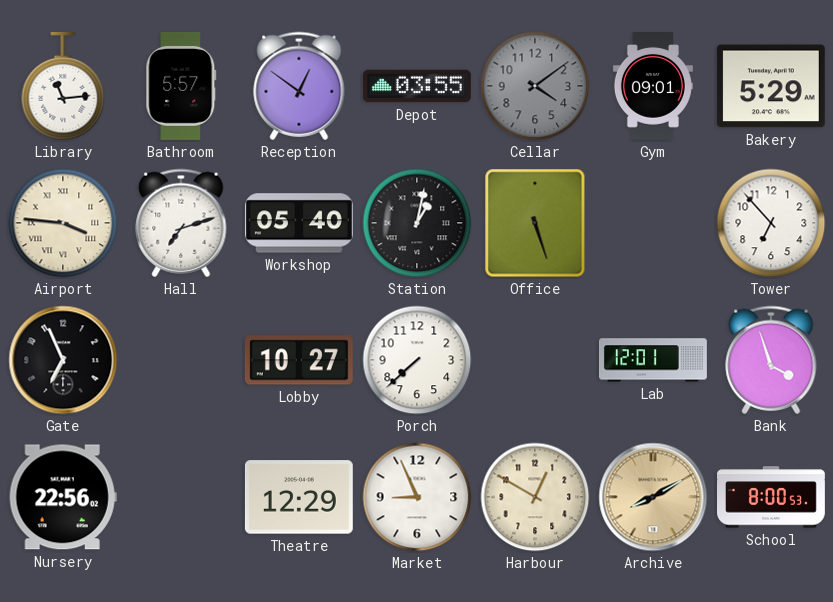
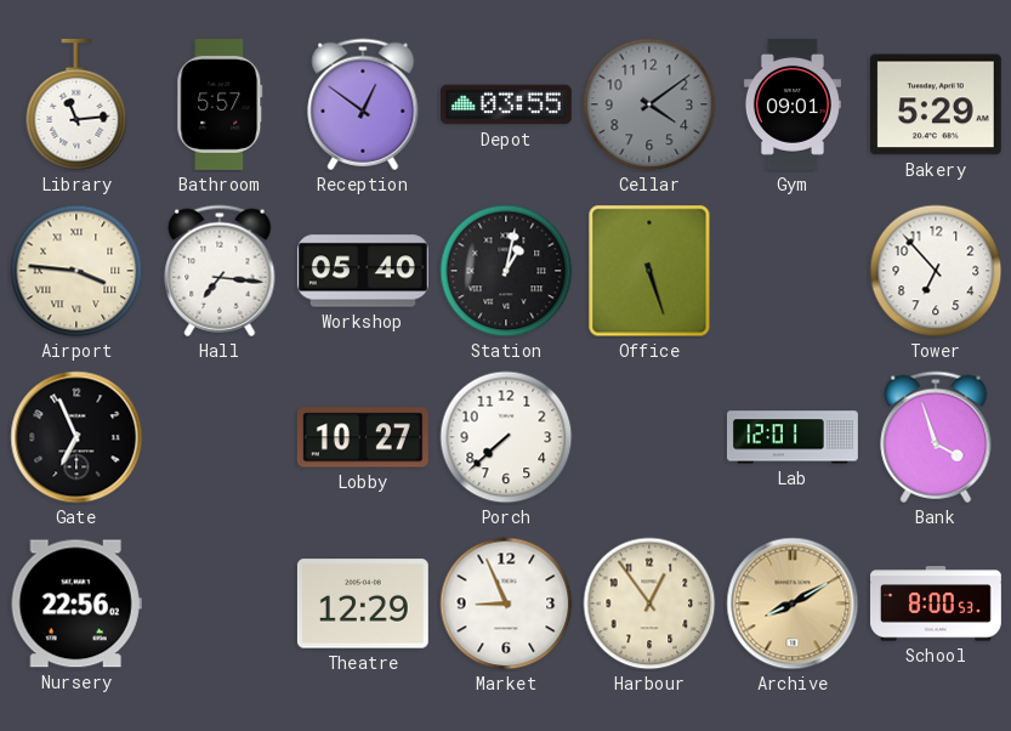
Hall: 7:12 -> 7:16 (220, 271)
Harbour: 12:50 -> 12:54 (649, 603)
